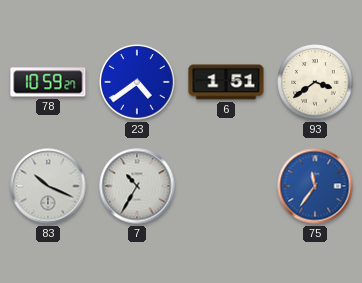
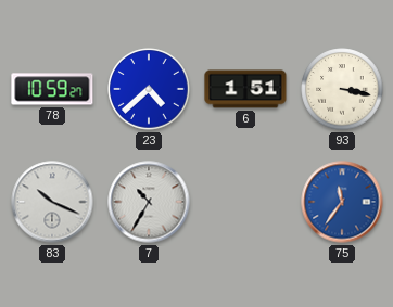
23: 4:39 -> 4:38 (149, 89)
93: 3:39 -> 3:17 (342, 89)
